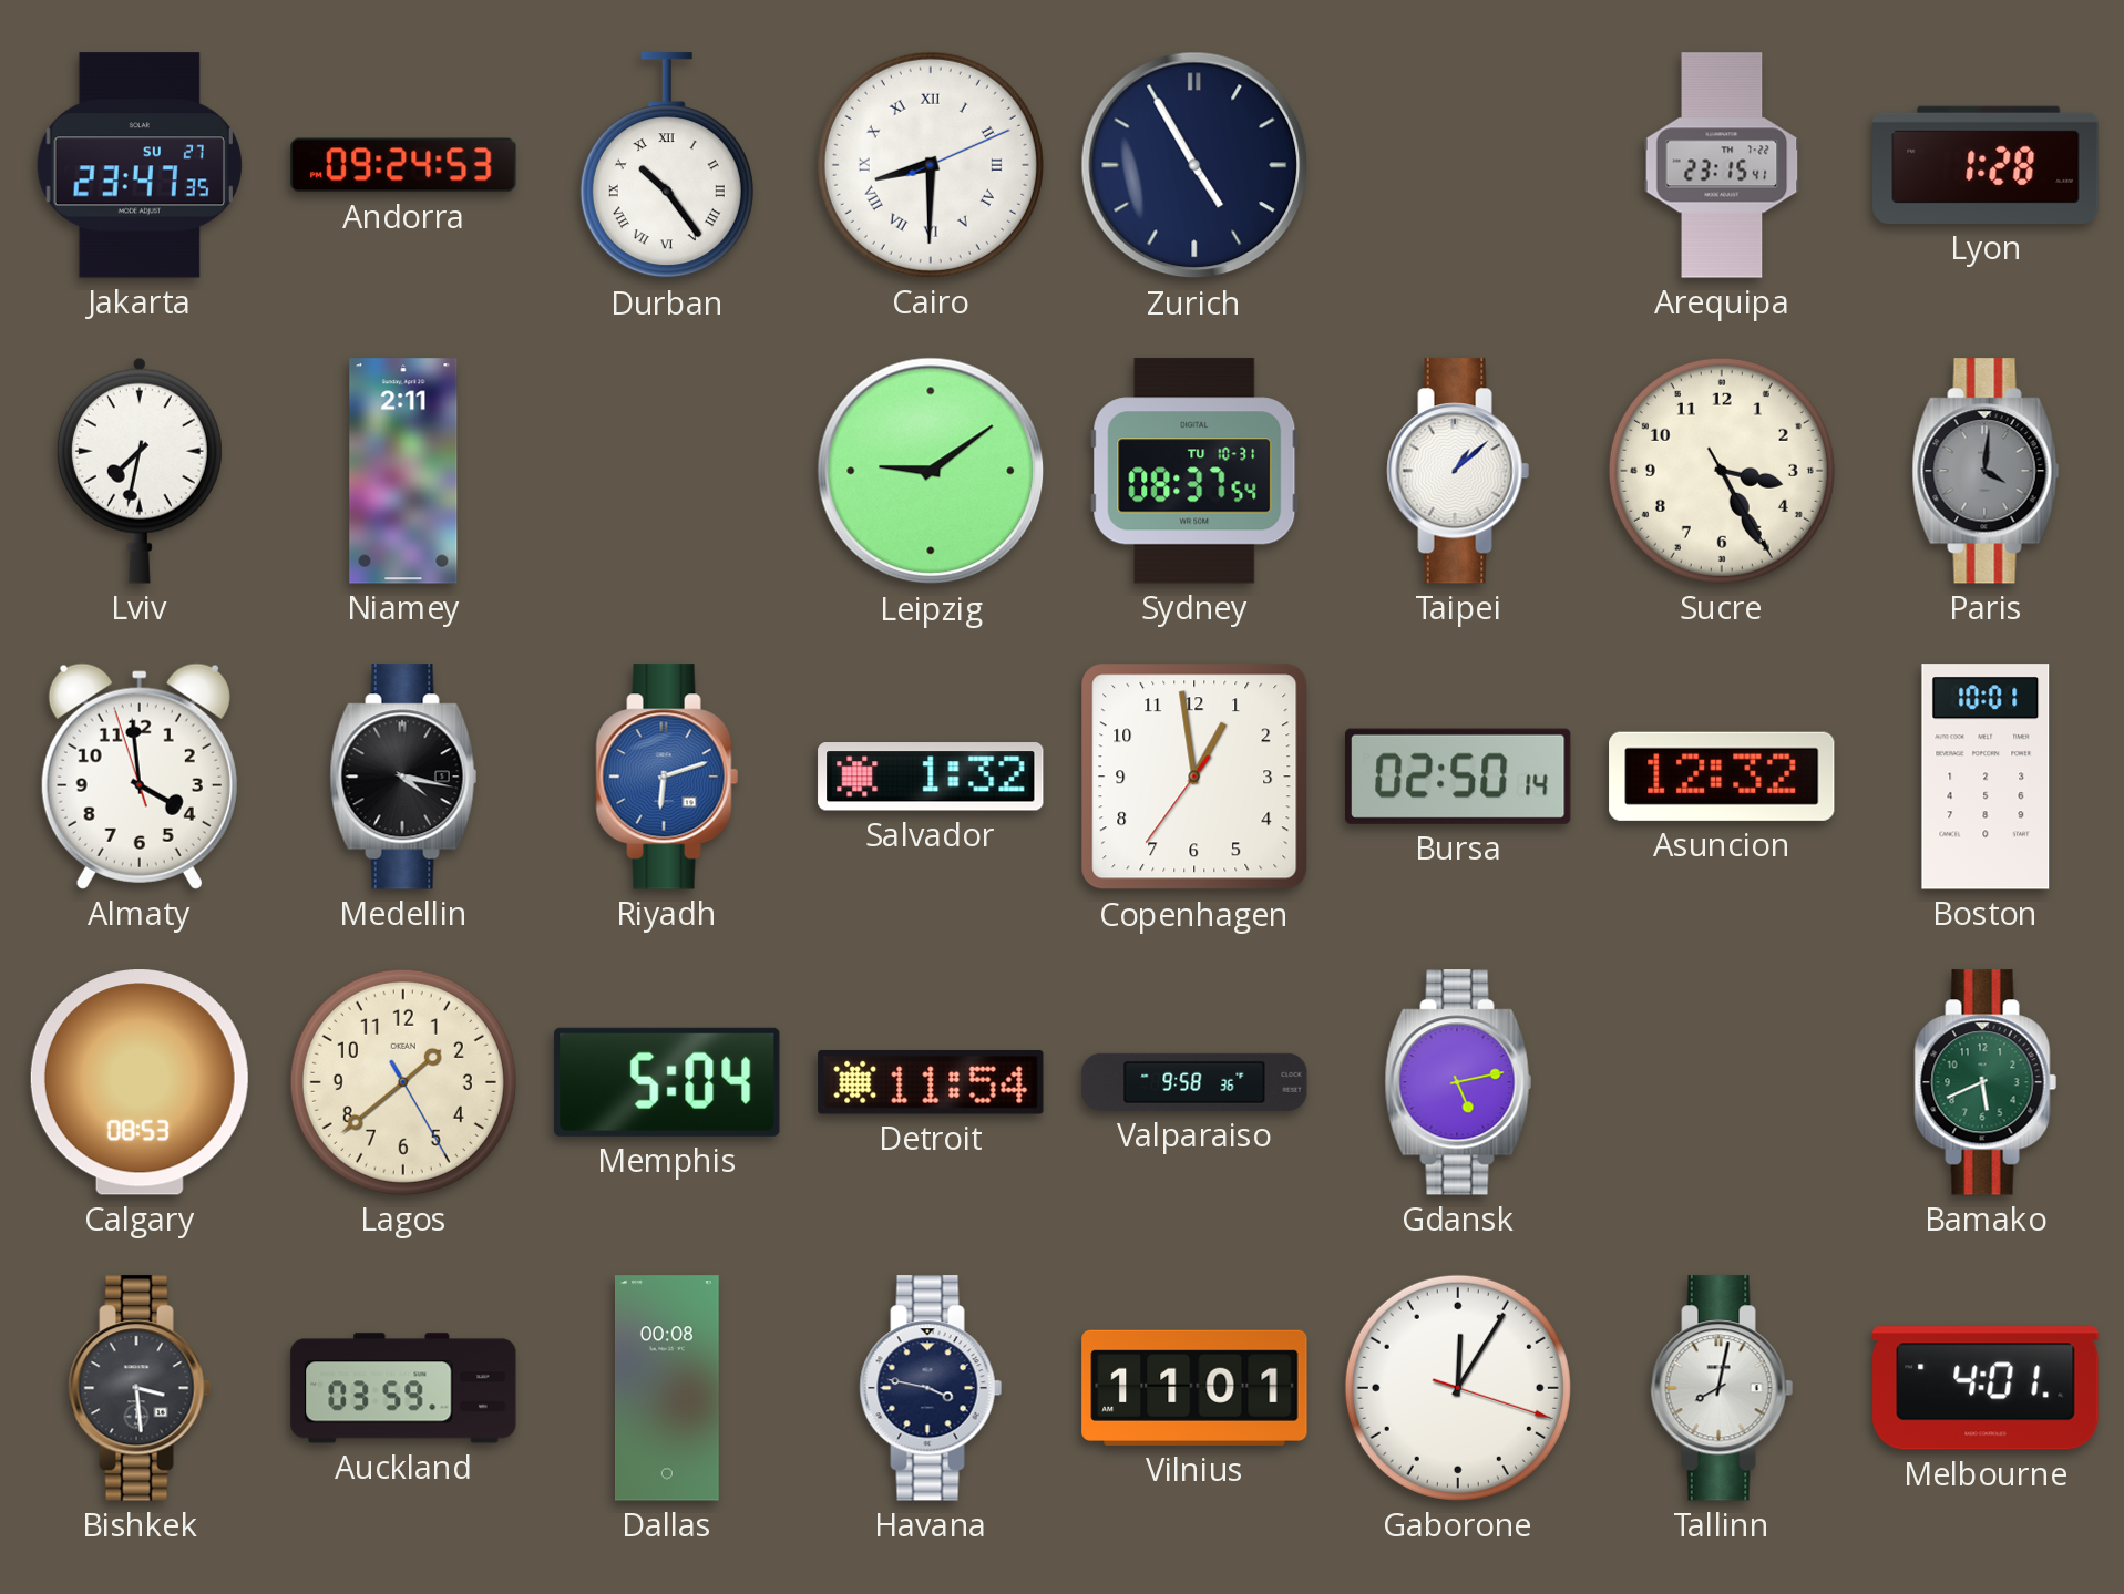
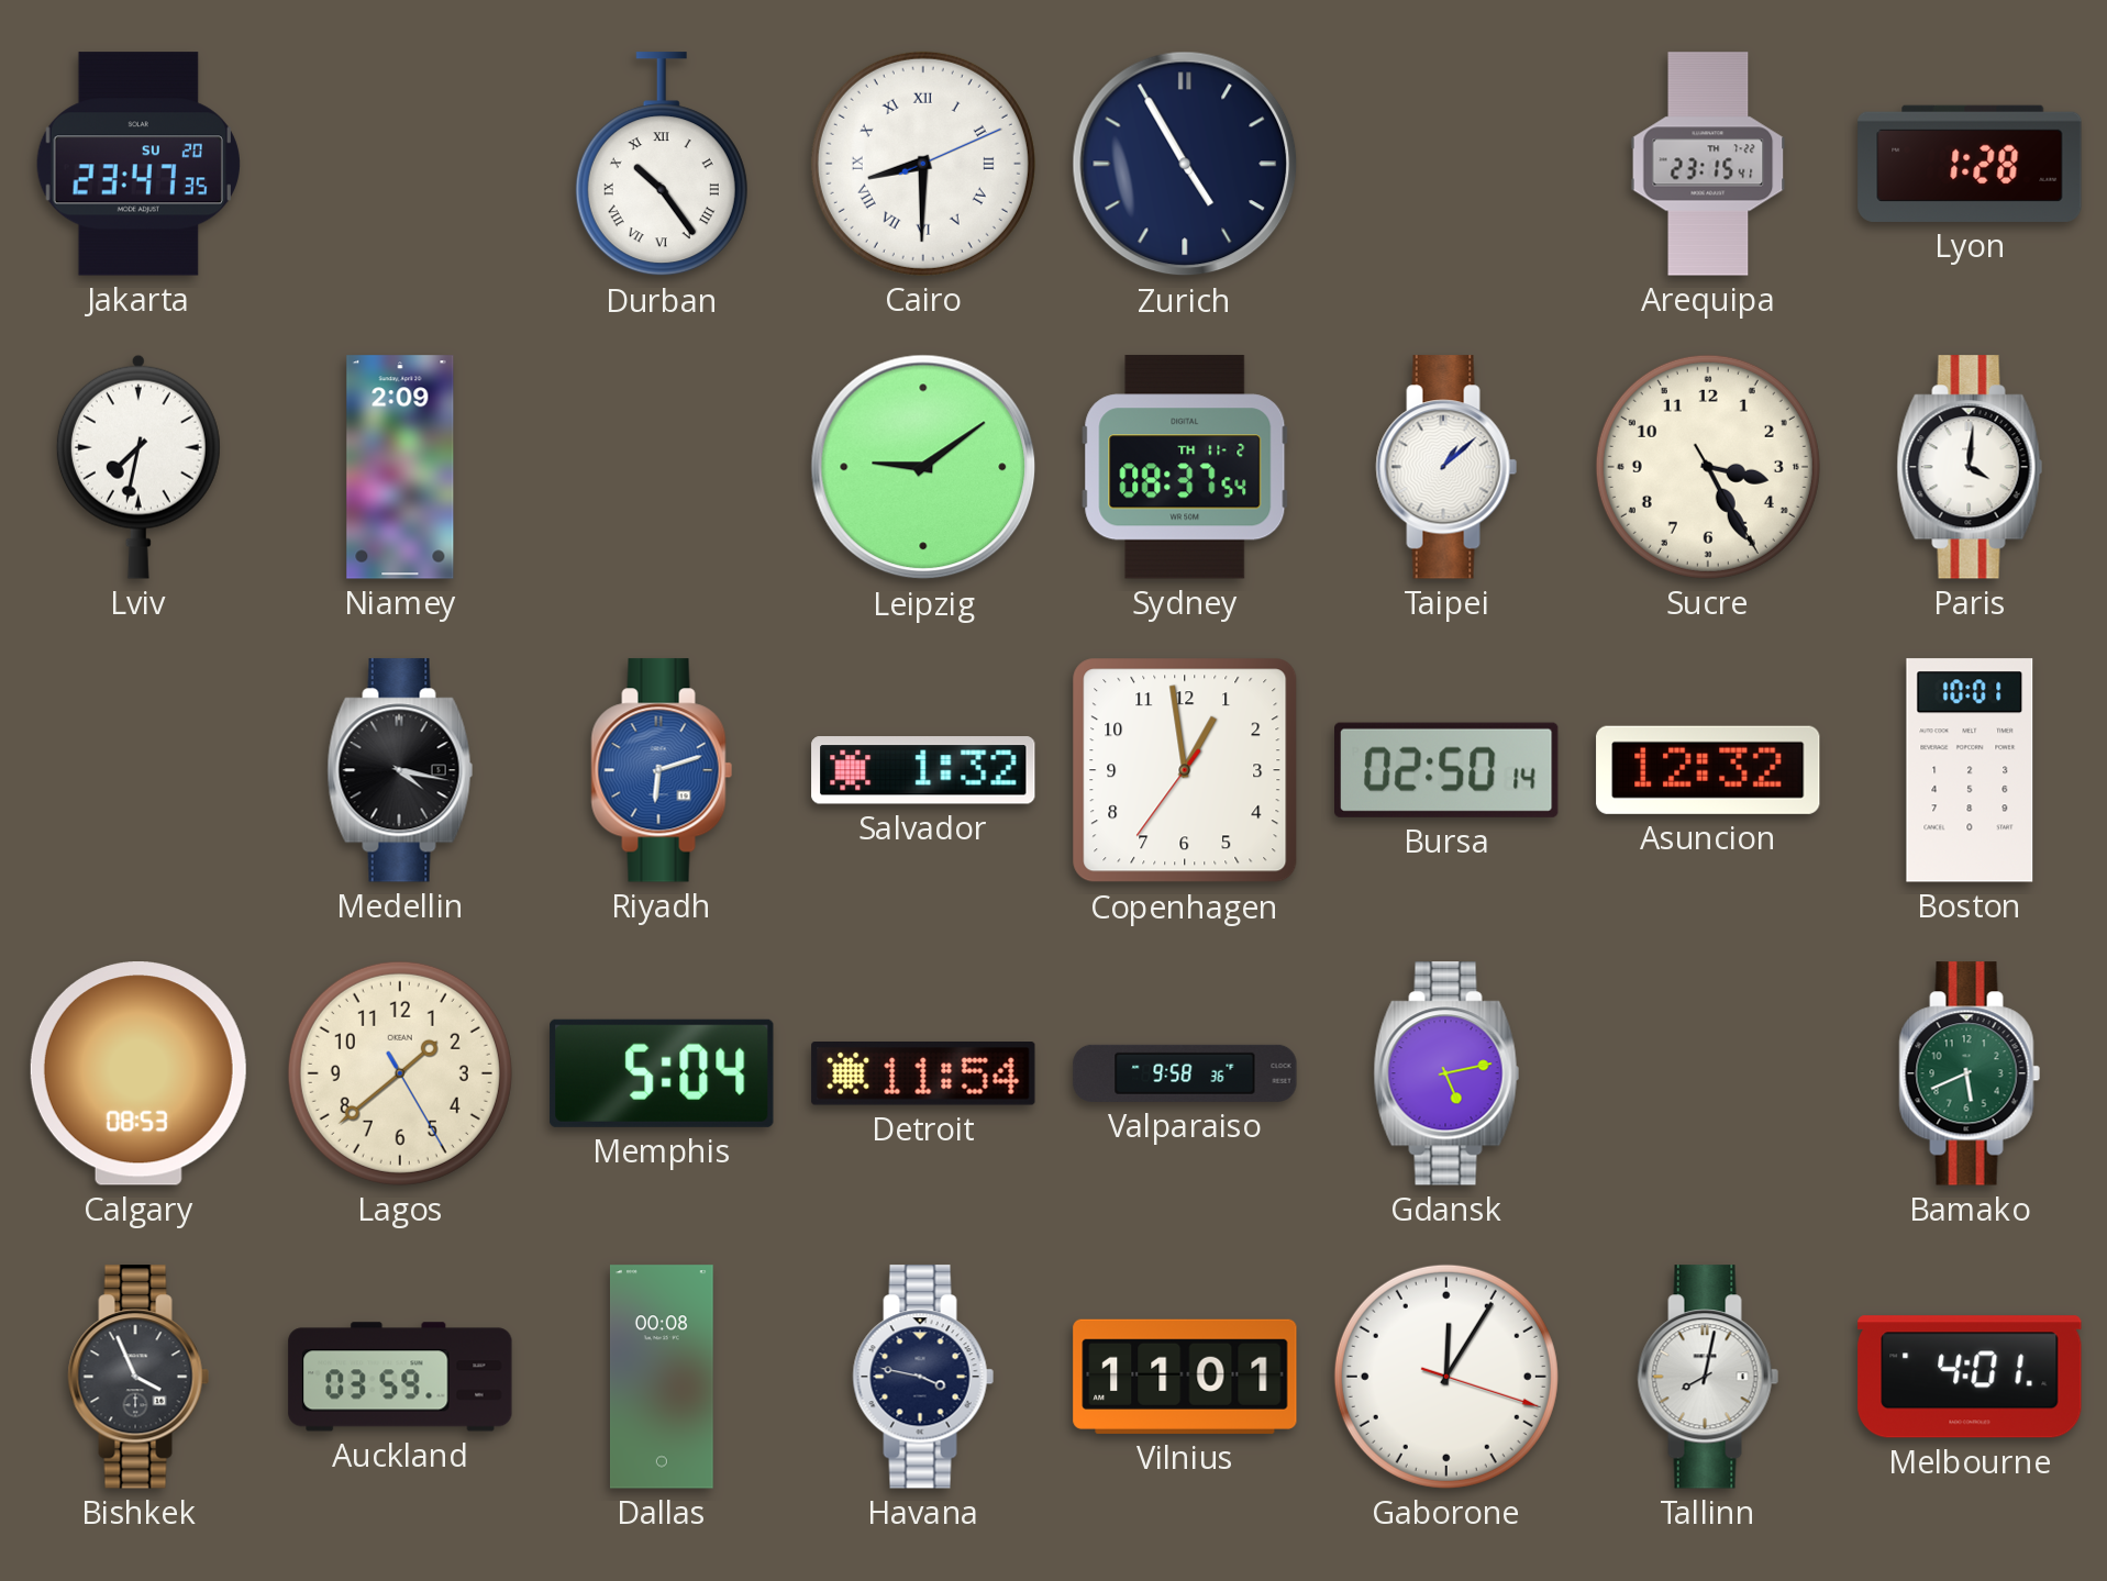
Jakarta date: SU 27 -> SU 20 (138, 164)
Andorra: 09:24 -> none (403, 165)
Niamey: 2:11 -> 2:09 (400, 467)
Sydney date: TU 10-31 -> TH 11-2 (1185, 467)
Paris dial: grey -> white (1970, 467)
Almaty: 3:58 -> none (140, 777)
Bishkek: 3:29 -> 3:56 (138, 1377)
